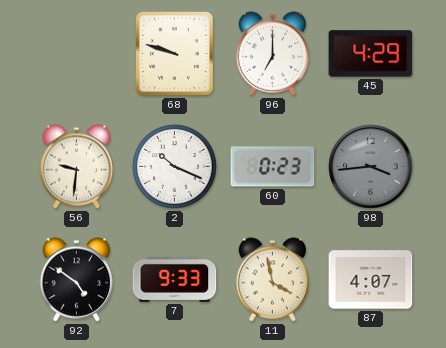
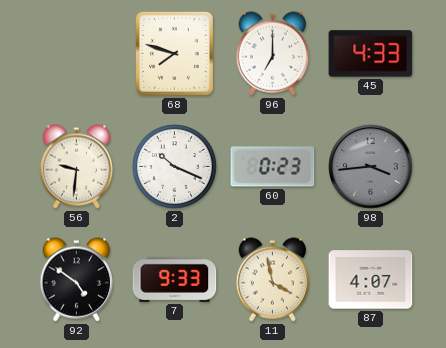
68: 9:48 -> 7:48 (174, 53)
45: 4:29 -> 4:33 (371, 54)
